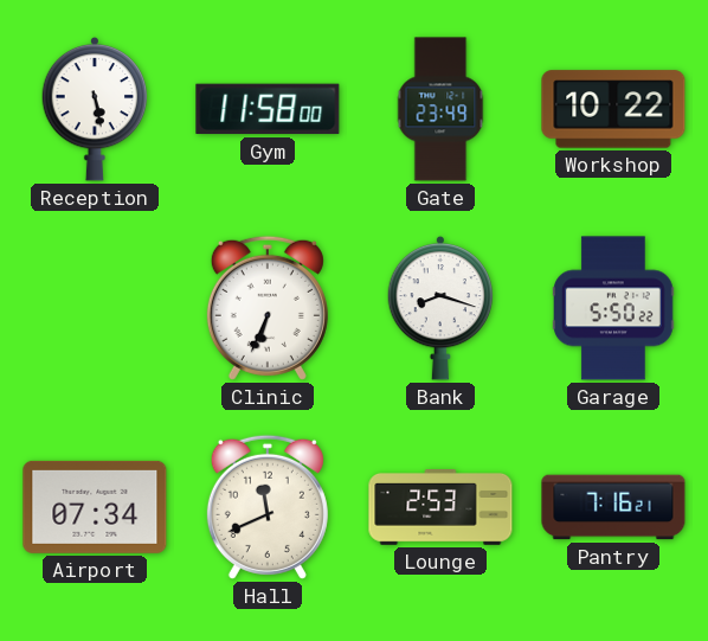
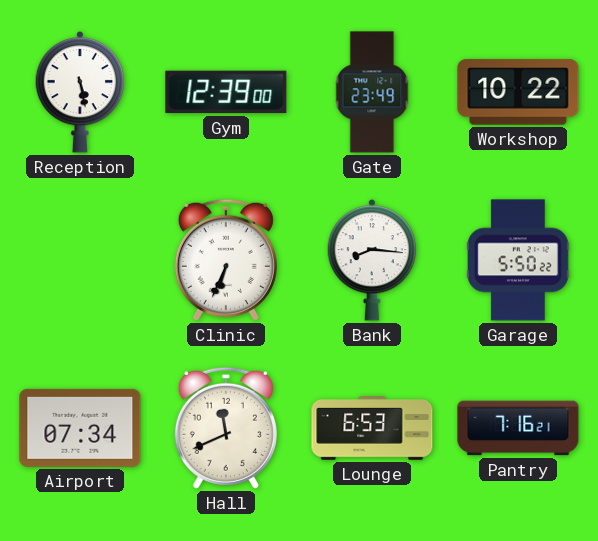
Gym: 11:58 -> 12:39 (226, 92)
Bank: 8:18 -> 8:16 (372, 260)
Lounge: 2:53 -> 6:53 (372, 429)
